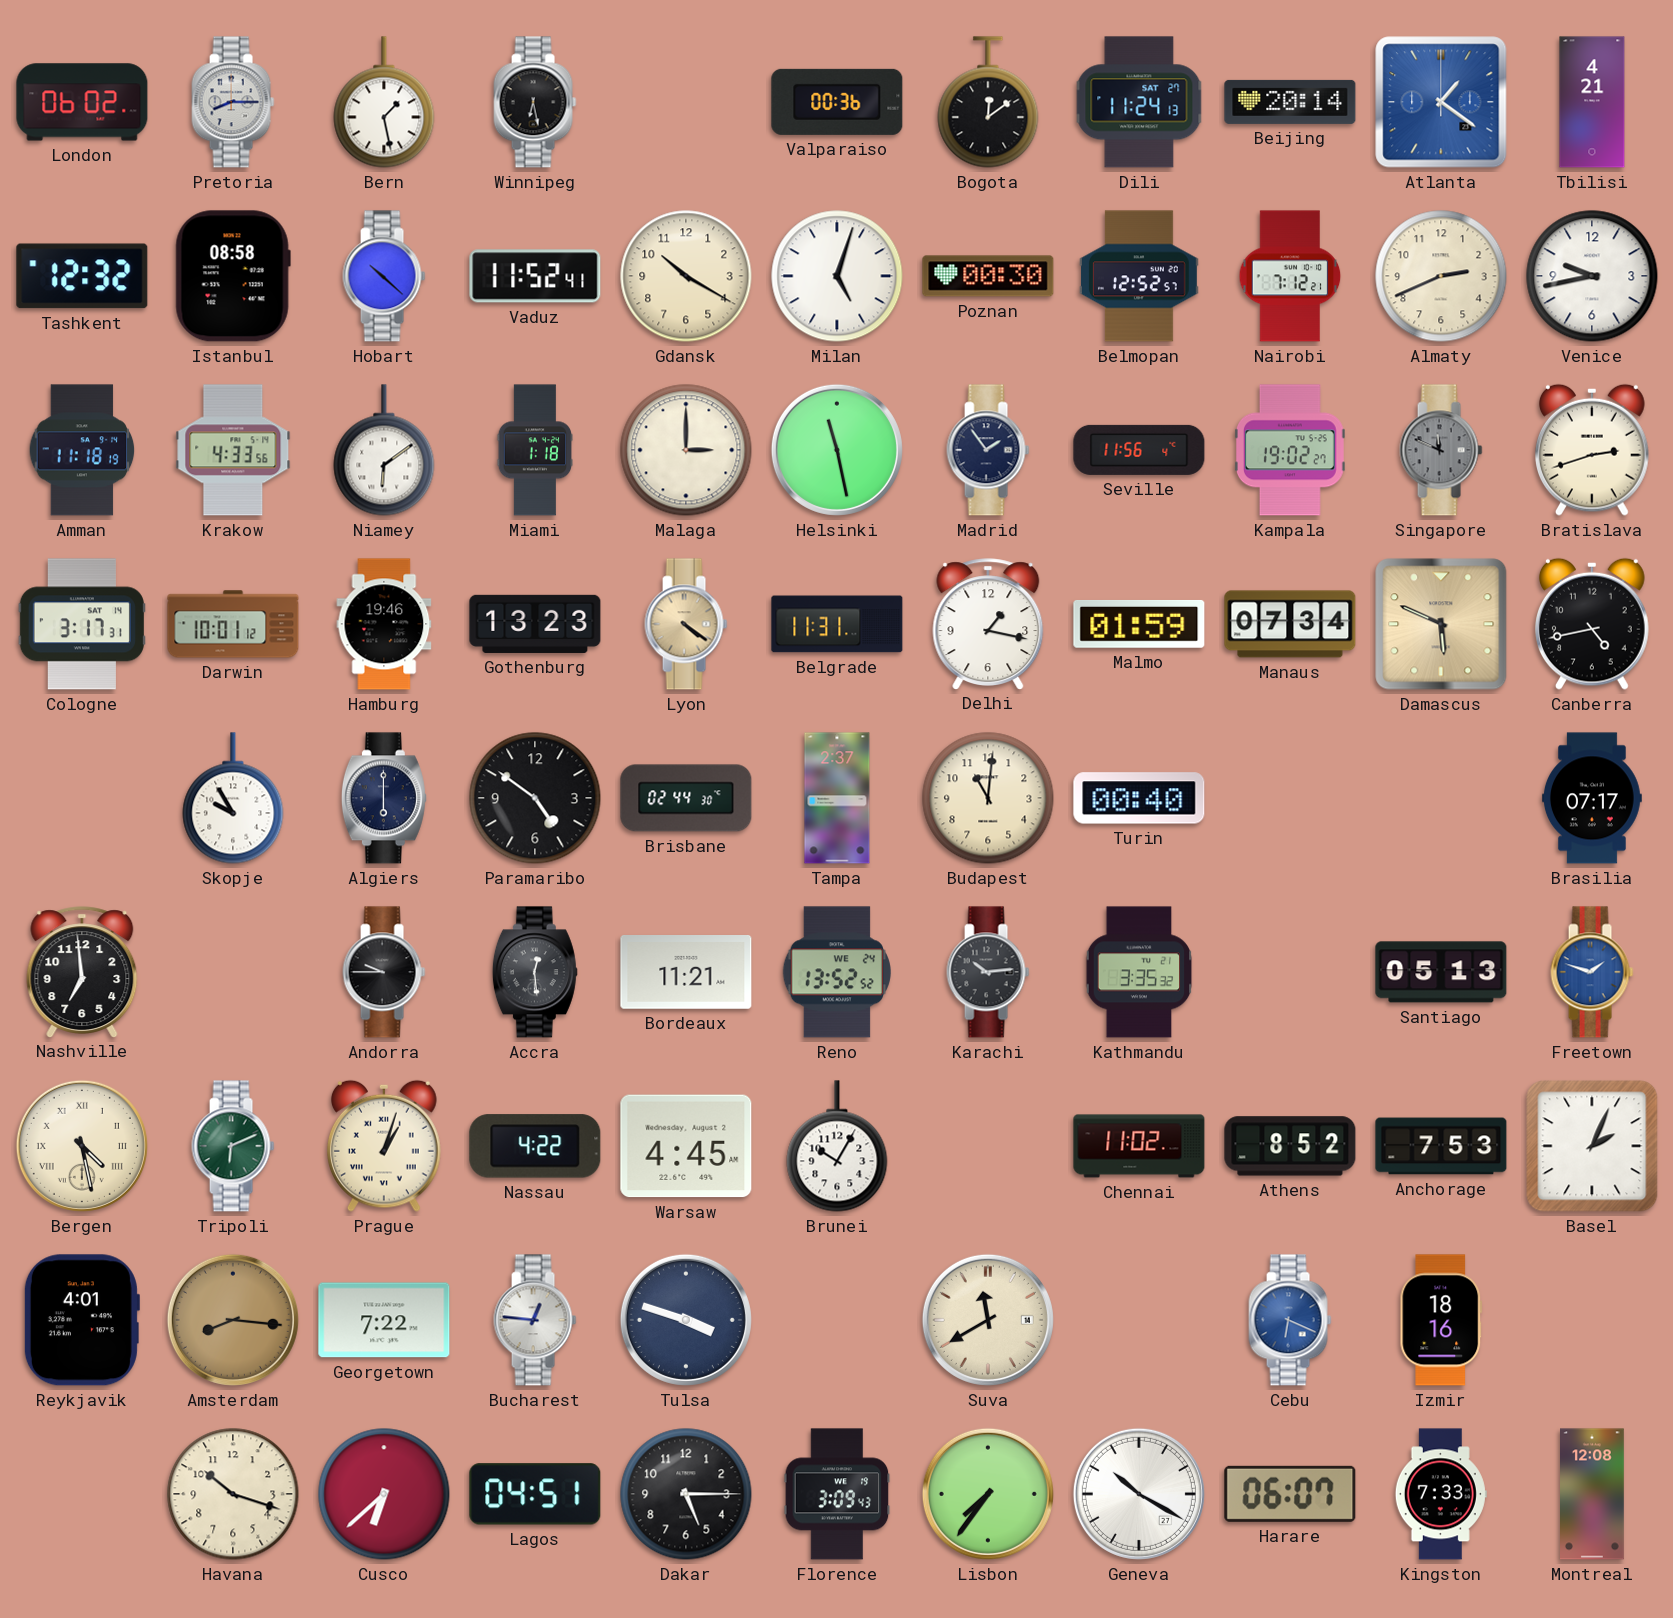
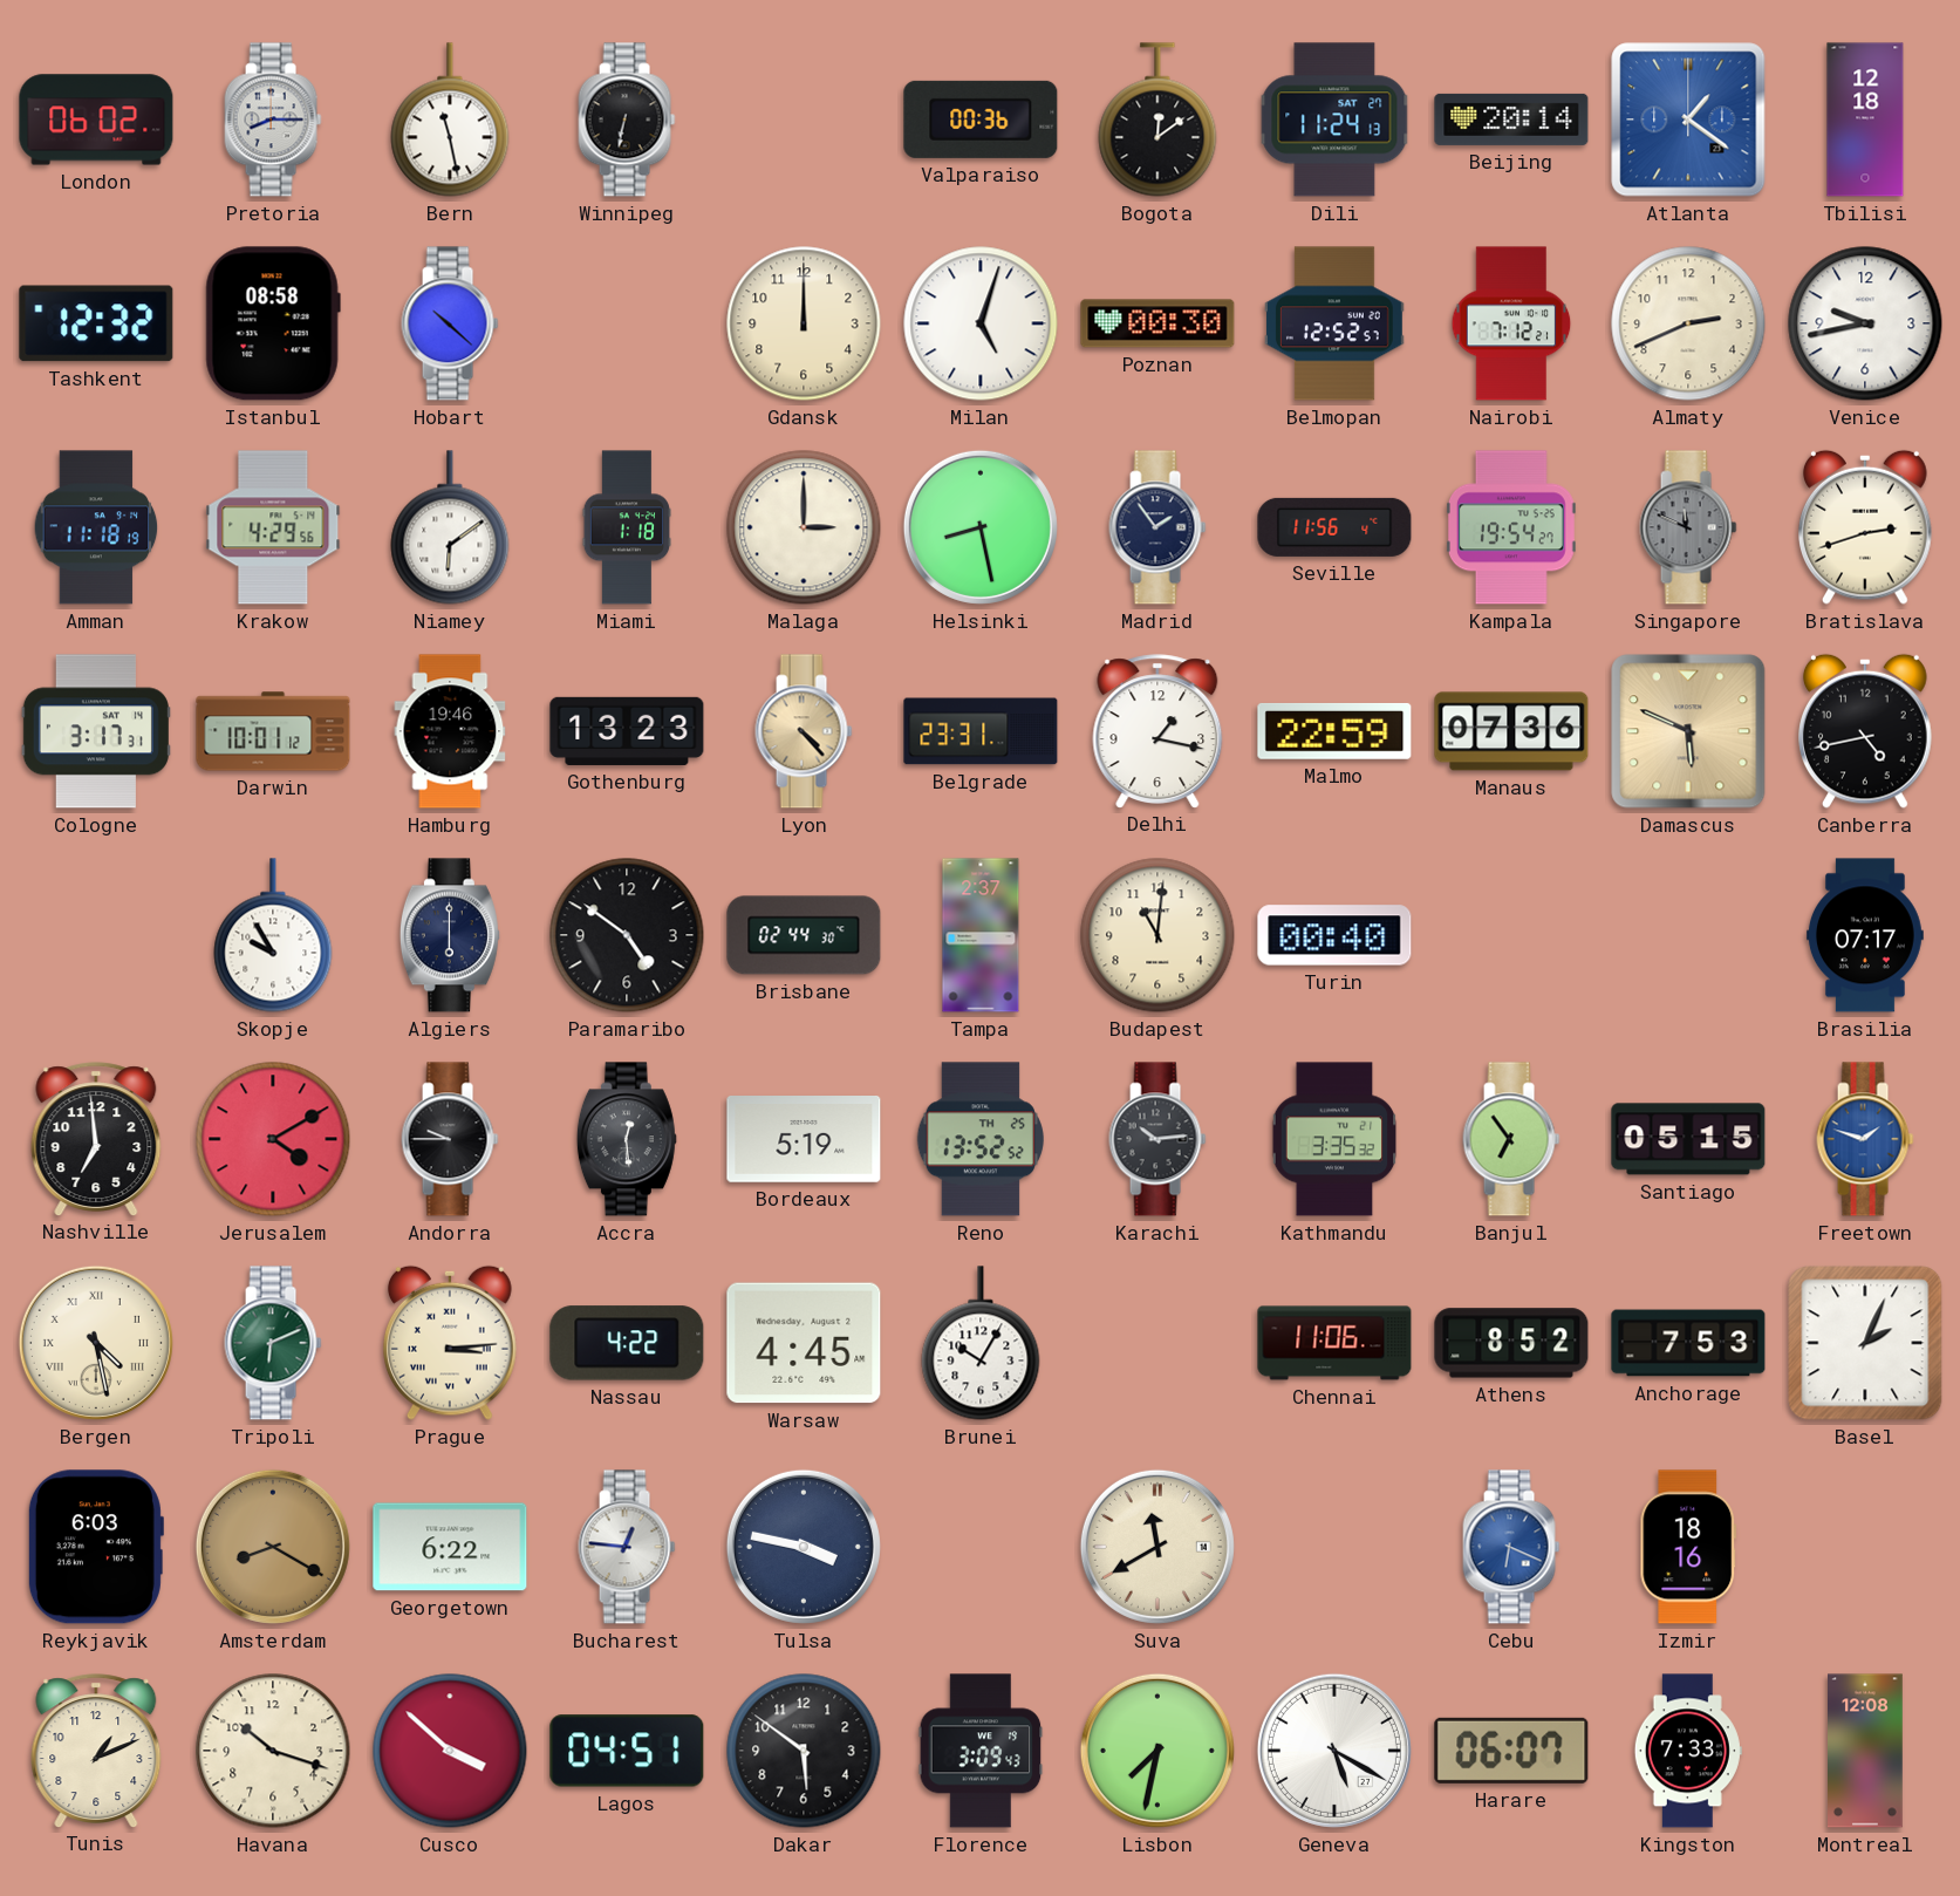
Bern: 1:28 -> 11:28 (450, 120)
Winnipeg: 6:28 -> 6:32 (627, 120)
Tbilisi: 4:21 -> 12:18 (1865, 120)
Vaduz: 11:52 -> none (535, 276)
Gdansk: 10:20 -> 12:00 (804, 323)
Krakow: 4:33 -> 4:29 (273, 527)
Helsinki: 11:28 -> 8:28 (981, 527)
Kampala: 19:02 -> 19:54 (1511, 527)
Lyon: 4:21 -> 4:23 (804, 731)
Belgrade: 11:31 -> 23:31 (981, 731)
Malmo: 01:59 -> 22:59 (1334, 731)
Manaus: 07:34 -> 07:36 (1511, 731)
Jerusalem: none -> 4:10 (273, 1139)
Bordeaux: 11:21 -> 5:19 (804, 1140)
Reno date: WE 24 -> TH 25 (981, 1139)
Banjul: none -> 6:54 (1511, 1139)
Santiago: 05:13 -> 05:15 (1688, 1139)
Prague: 1:03 -> 3:14 (451, 1343)
Chennai: 11:02 -> 11:06 (1334, 1343)
Reykjavik: 4:01 -> 6:03 (95, 1547)
Amsterdam: 8:16 -> 8:20 (273, 1547)
Georgetown: 7:22 -> 6:22 (450, 1547)
Tulsa: 3:48 -> 3:47 (804, 1547)
Tunis: none -> 1:11 (96, 1751)
Cusco: 6:38 -> 3:52 (450, 1751)
Dakar: 5:15 -> 5:51 (804, 1751)
Lisbon: 7:36 -> 7:32 (1157, 1751)
Geneva: 10:20 -> 5:20 (1334, 1751)
